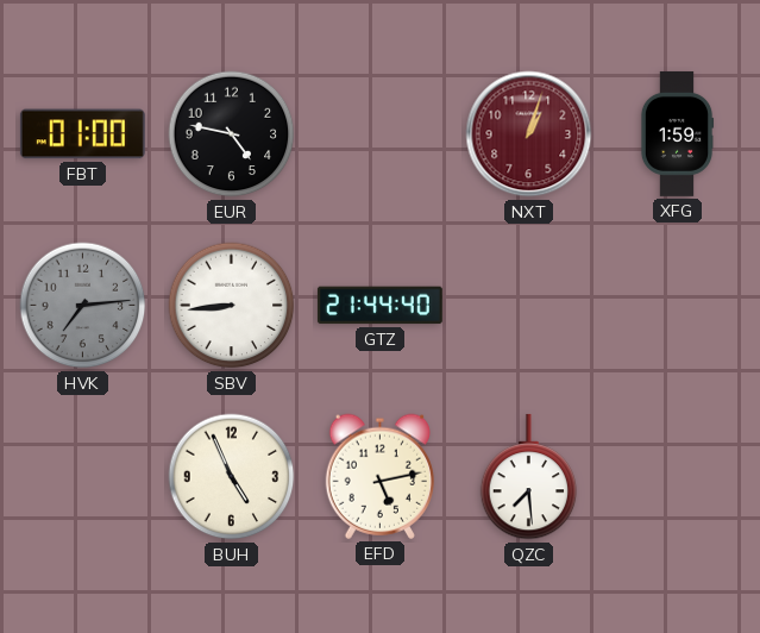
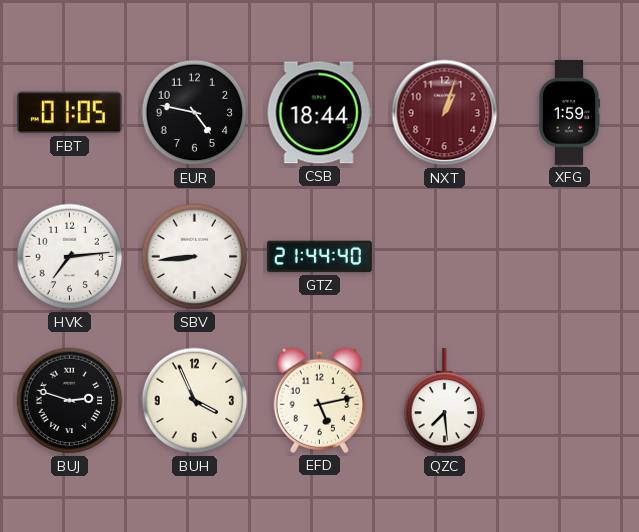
FBT: 01:00 -> 01:05 (69, 113)
CSB: none -> 18:44 (319, 113)
HVK dial: grey -> white (70, 257)
BUJ: none -> 2:48 (70, 401)
BUH: 4:56 -> 3:56 (195, 401)
